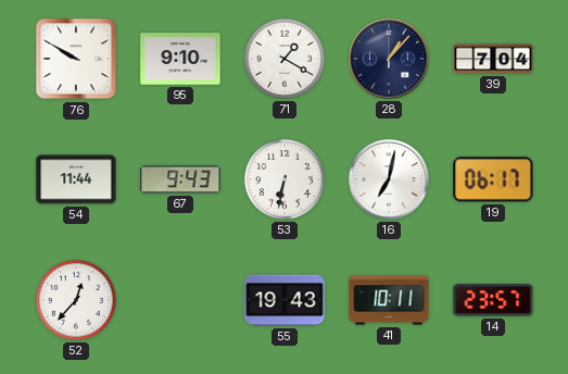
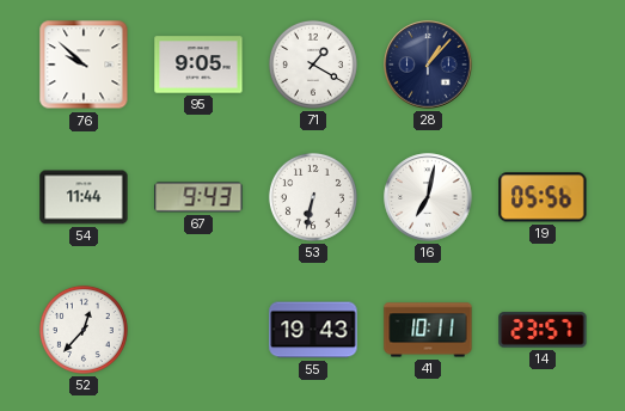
76: 9:50 -> 9:52 (84, 65)
95: 9:10 -> 9:05 (198, 65)
39: 7:04 -> none (493, 59)
19: 06:17 -> 05:56 (543, 197)
